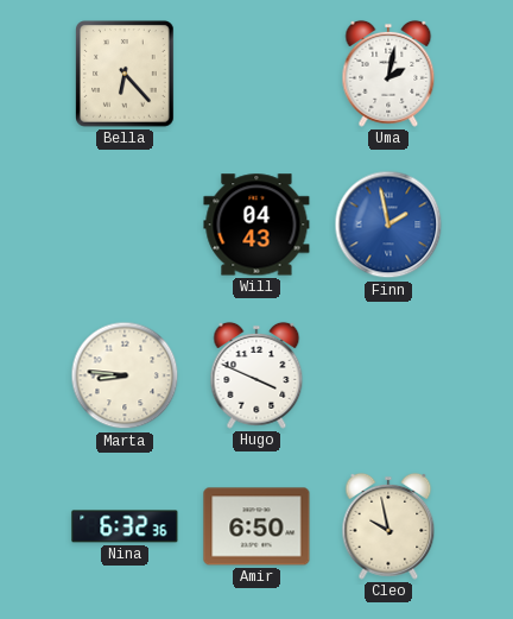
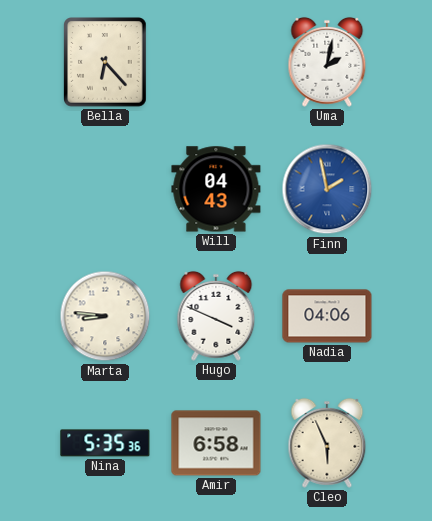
Nadia: none -> 04:06 (327, 316)
Nina: 6:32 -> 5:35 (105, 443)
Amir: 6:50 -> 6:58 (216, 443)
Cleo: 9:58 -> 5:56 (327, 443)
